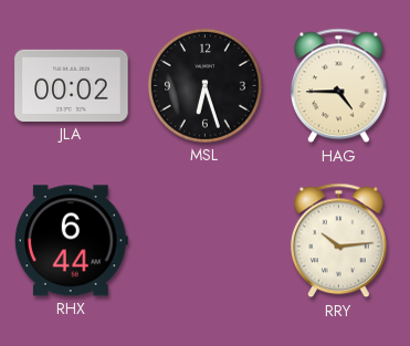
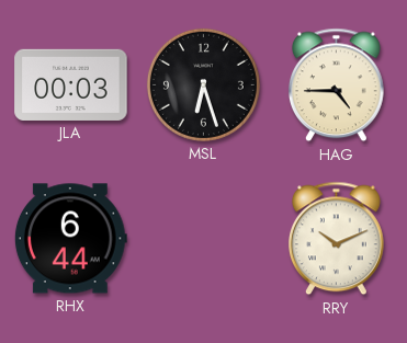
JLA: 00:02 -> 00:03 (71, 84)
RRY: 10:14 -> 10:11 (337, 239)
